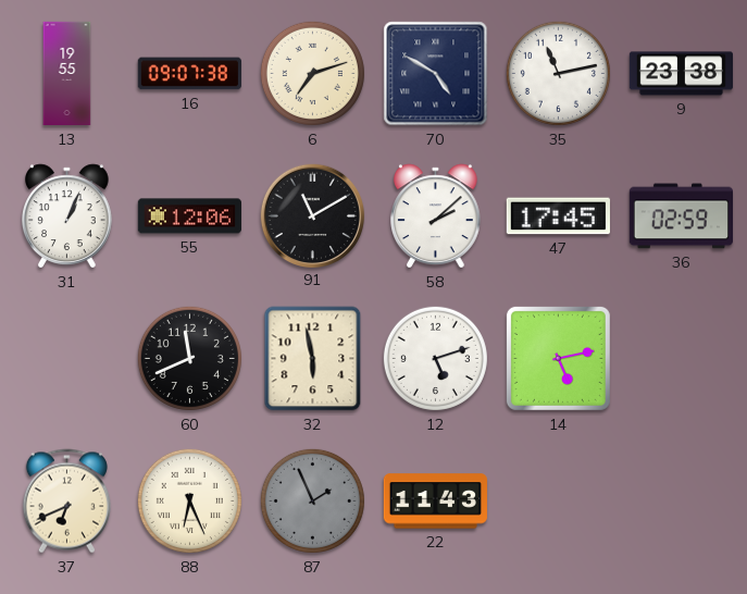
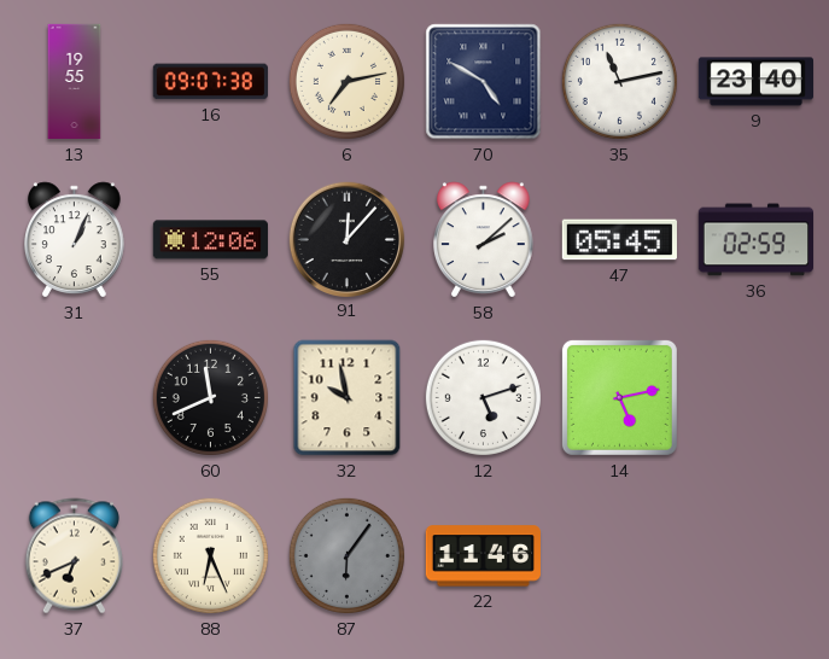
6: 7:12 -> 7:13 (346, 81)
9: 23:38 -> 23:40 (755, 82)
91: 11:10 -> 12:07 (346, 239)
47: 17:45 -> 05:45 (619, 240)
32: 5:58 -> 9:58 (348, 398)
87: 1:56 -> 6:06 (346, 555)
22: 11:43 -> 11:46 (483, 556)
